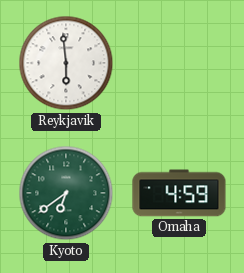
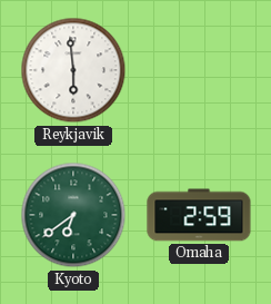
Omaha: 4:59 -> 2:59 (199, 215)
